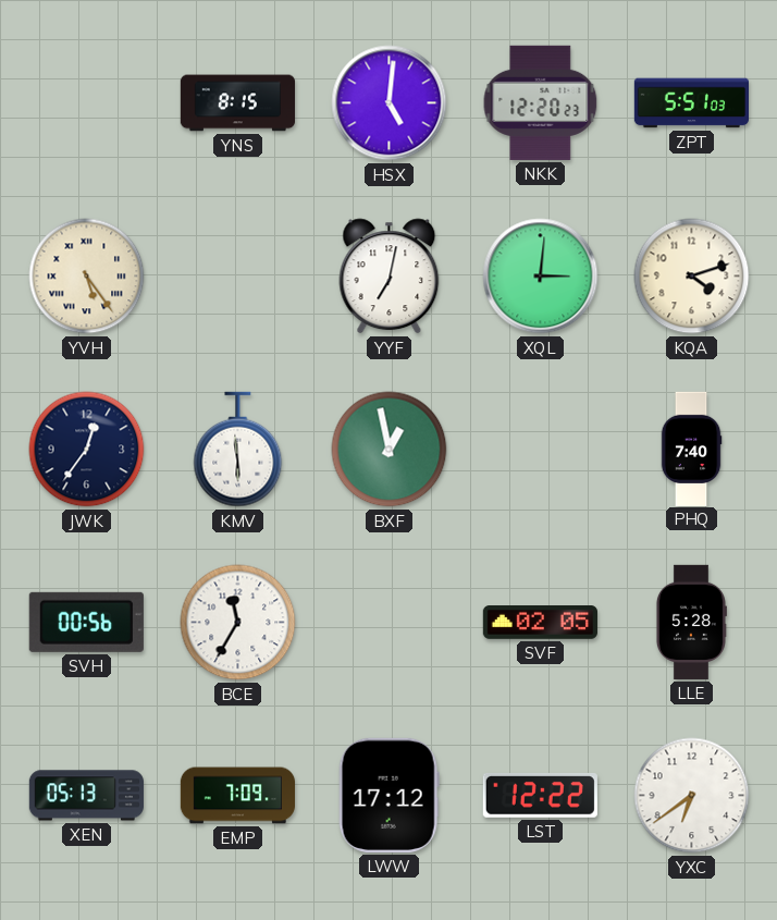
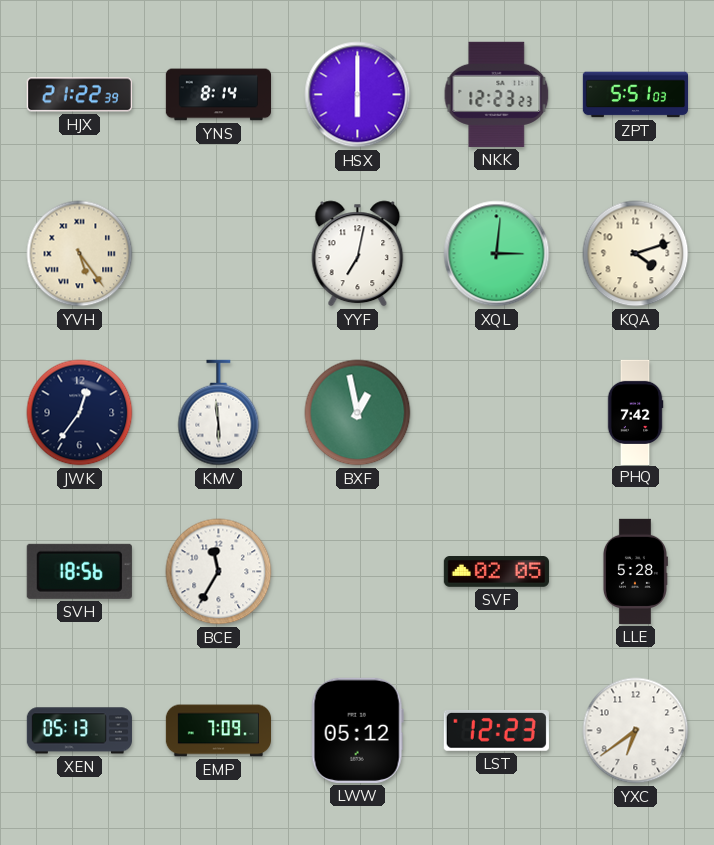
HJX: none -> 21:22 (79, 95)
YNS: 8:15 -> 8:14 (218, 95)
HSX: 5:01 -> 6:00 (358, 95)
NKK: 12:20 -> 12:23 (497, 94)
PHQ: 7:40 -> 7:42 (635, 412)
SVH: 00:56 -> 18:56 (79, 571)
LWW: 17:12 -> 05:12 (357, 730)
LST: 12:22 -> 12:23 (496, 730)
